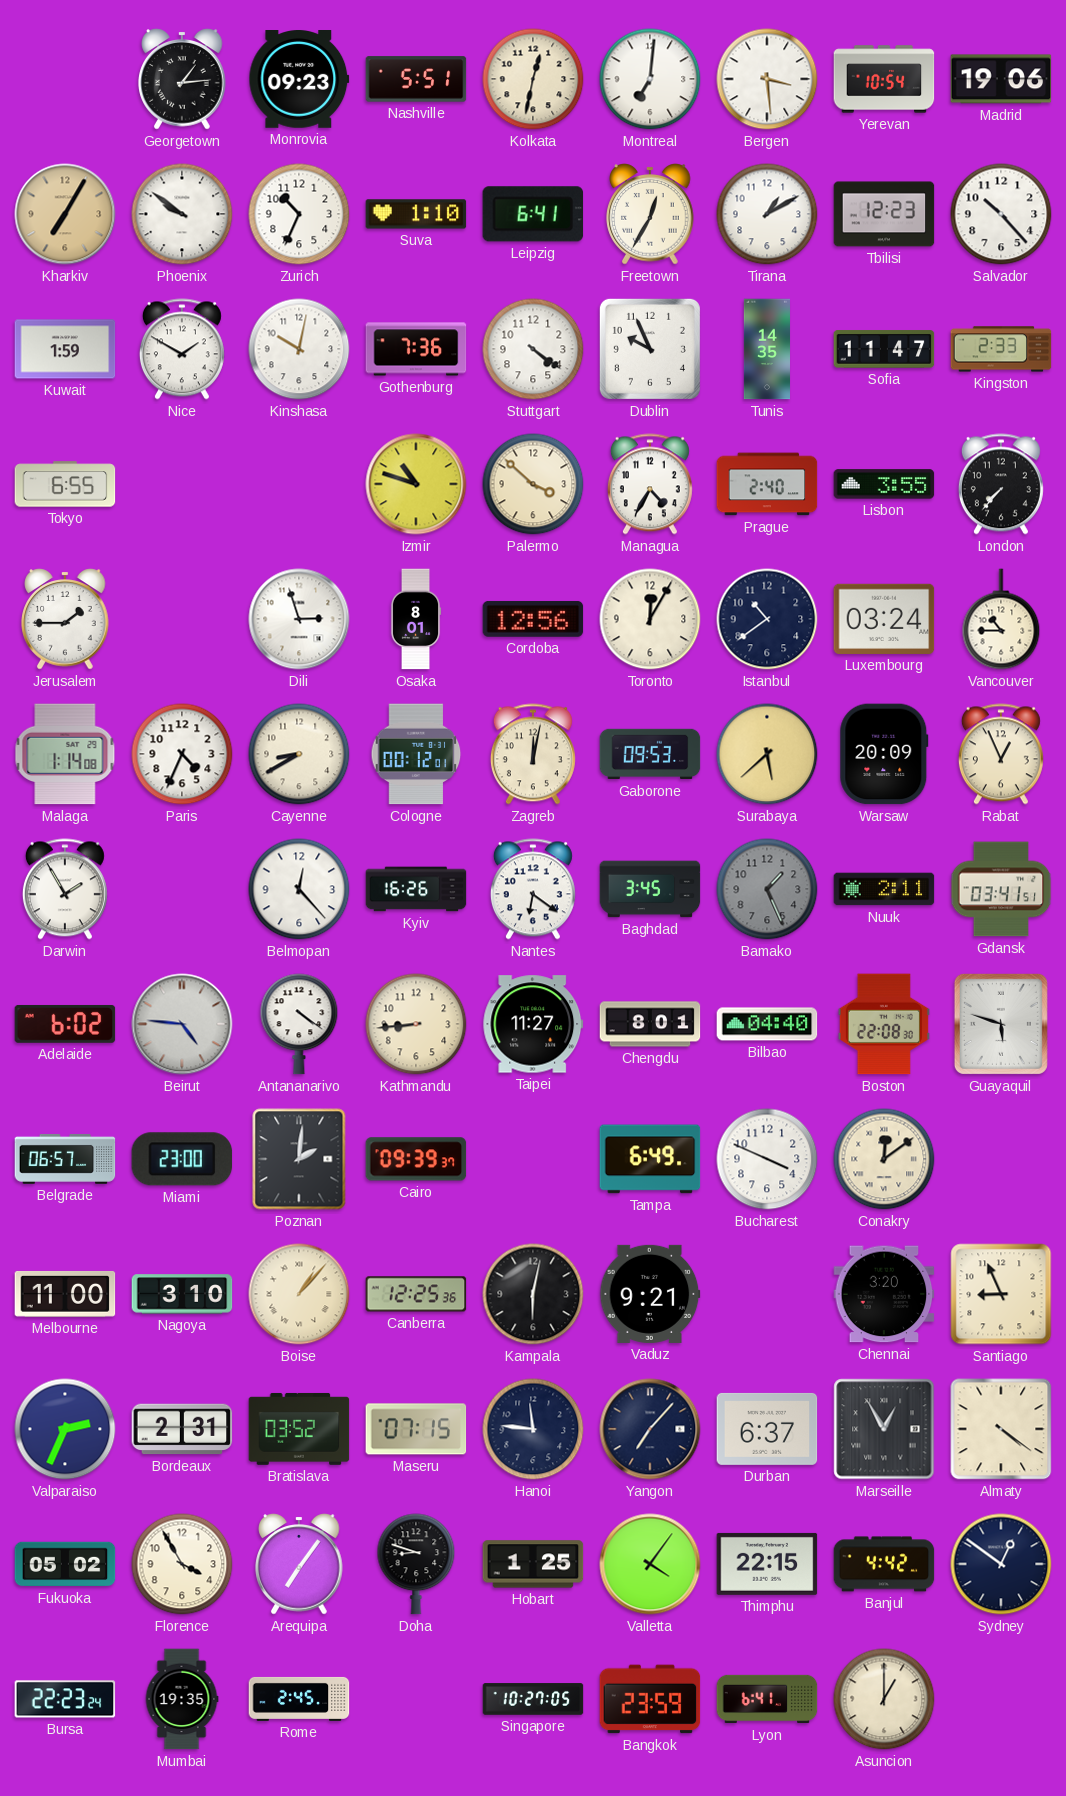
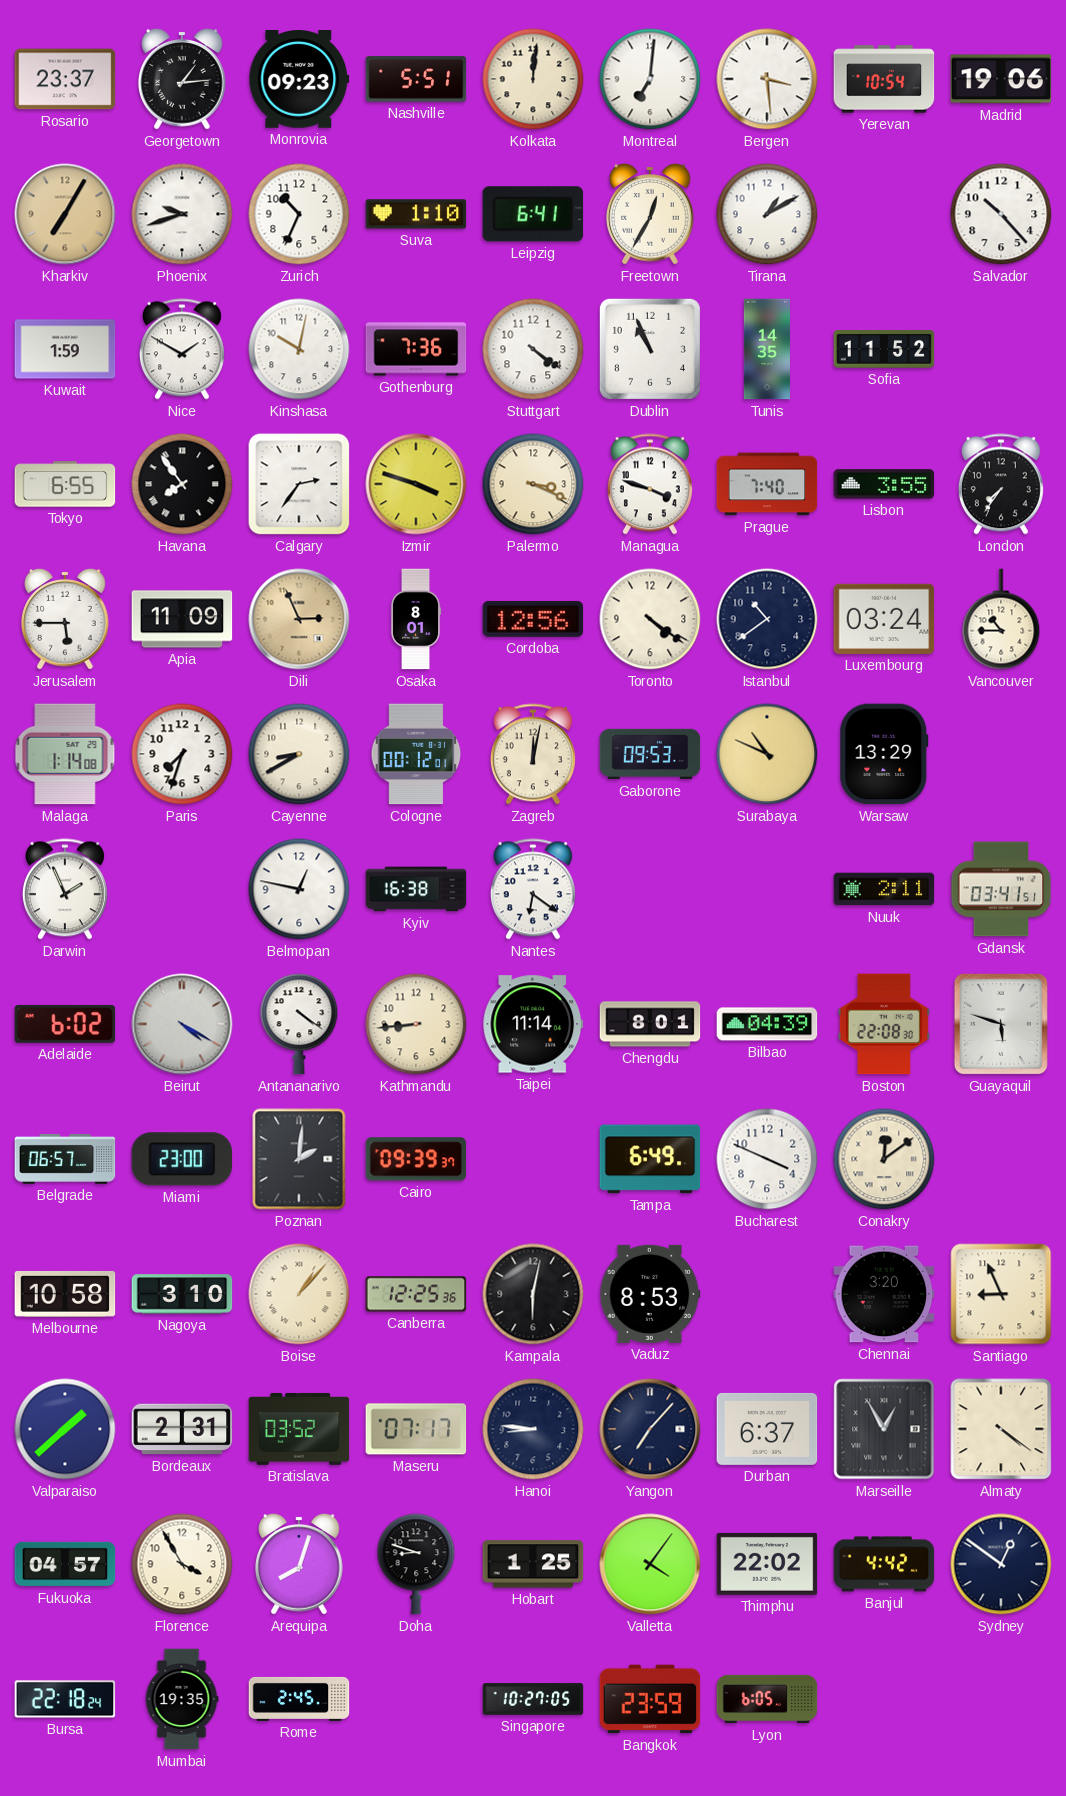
Rosario: none -> 23:37 (65, 79)
Kolkata: 12:32 -> 12:01 (533, 79)
Phoenix: 9:51 -> 9:42 (182, 214)
Tbilisi: 12:23 -> none (884, 214)
Dublin: 9:56 -> 10:56 (650, 349)
Sofia: 11:47 -> 11:52 (884, 349)
Kingston: 2:33 -> none (1001, 349)
Havana: none -> 7:54 (182, 484)
Calgary: none -> 2:36 (299, 484)
Izmir: 10:48 -> 3:48 (416, 484)
Palermo: 3:52 -> 3:19 (533, 484)
Managua: 4:35 -> 3:48 (650, 484)
Prague: 2:40 -> 7:40 (767, 484)
London: 7:37 -> 7:36 (1001, 484)
Jerusalem: 1:45 -> 5:45 (65, 619)
Apia: none -> 11:09 (182, 619)
Dili: 2:57 -> 2:56 (299, 619)
Dili dial: white -> champagne (299, 619)
Toronto: 12:05 -> 4:21 (650, 619)
Paris: 4:34 -> 7:33 (182, 754)
Surabaya: 5:38 -> 10:49 (767, 754)
Warsaw: 20:09 -> 13:29 (884, 754)
Rabat: 12:56 -> none (1001, 754)
Darwin: 1:55 -> 1:56 (65, 889)
Belmopan: 12:23 -> 12:47 (299, 889)
Kyiv: 16:26 -> 16:38 (416, 889)
Baghdad: 3:45 -> none (650, 889)
Bamako: 1:26 -> none (767, 889)
Beirut: 4:46 -> 4:20 (182, 1024)
Taipei: 11:27 -> 11:14 (533, 1024)
Bilbao: 04:40 -> 04:39 (767, 1024)
Melbourne: 11:00 -> 10:58 (65, 1294)
Vaduz: 9:21 -> 8:53 (650, 1294)
Valparaiso: 2:34 -> 1:38 (65, 1429)
Maseru: 07:15 -> 07:17 (416, 1429)
Hanoi: 11:46 -> 8:46 (533, 1429)
Fukuoka: 05:02 -> 04:57 (65, 1564)
Arequipa: 7:06 -> 8:03 (299, 1564)
Thimphu: 22:15 -> 22:02 (767, 1564)
Bursa: 22:23 -> 22:18 (65, 1699)
Lyon: 6:41 -> 6:05 (767, 1699)
Asuncion: 1:00 -> none (884, 1699)
